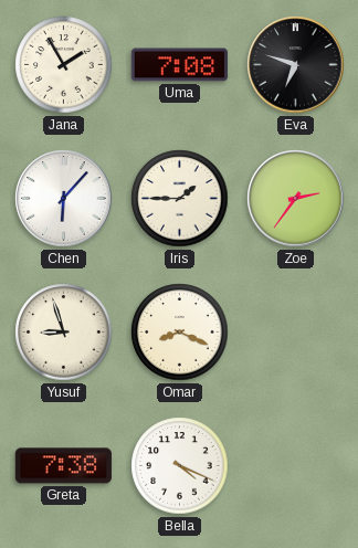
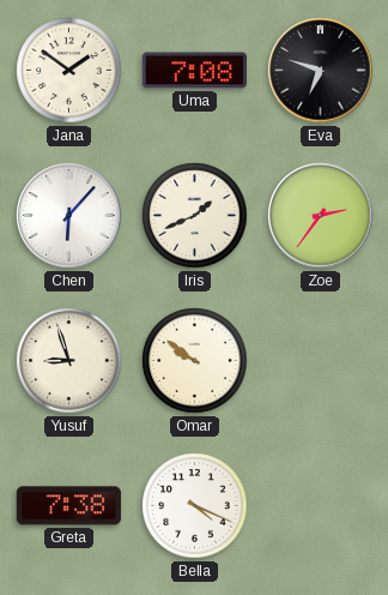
Jana: 1:55 -> 1:51 (69, 71)
Iris: 1:45 -> 1:41 (195, 216)
Omar: 8:19 -> 9:51 (195, 361)
